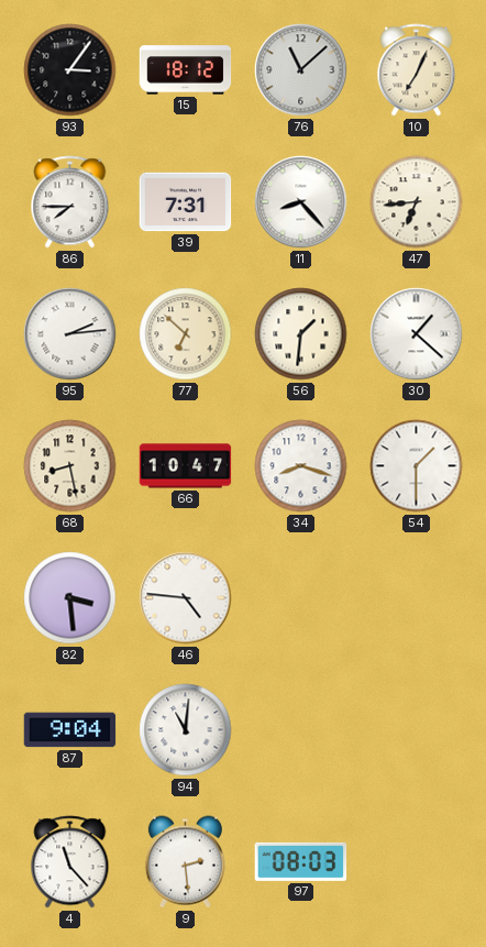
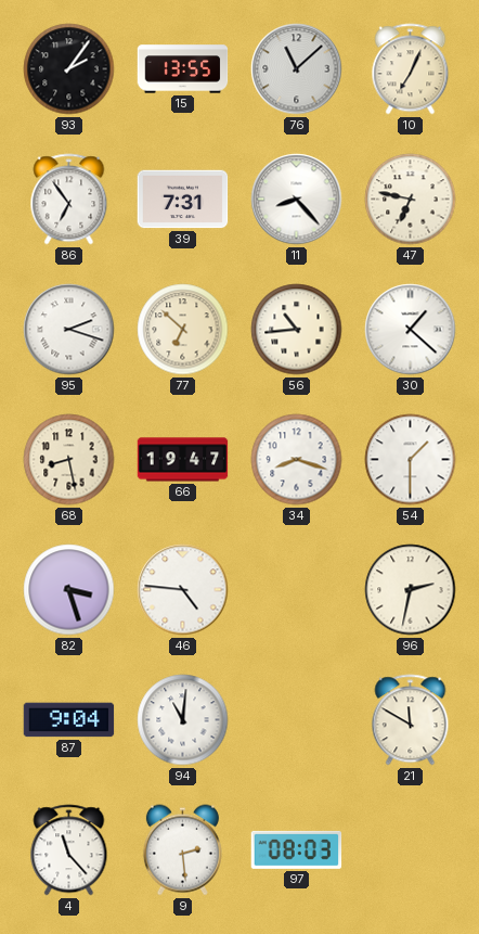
93: 3:06 -> 2:06 (69, 69)
15: 18:12 -> 13:55 (183, 69)
86: 7:45 -> 6:54 (69, 200)
47: 6:44 -> 6:47 (411, 200)
95: 2:14 -> 2:18 (69, 330)
56: 1:31 -> 10:44 (297, 330)
66: 10:47 -> 19:47 (183, 460)
82: 3:29 -> 3:27 (69, 590)
96: none -> 2:32 (411, 590)
21: none -> 11:50 (411, 720)
